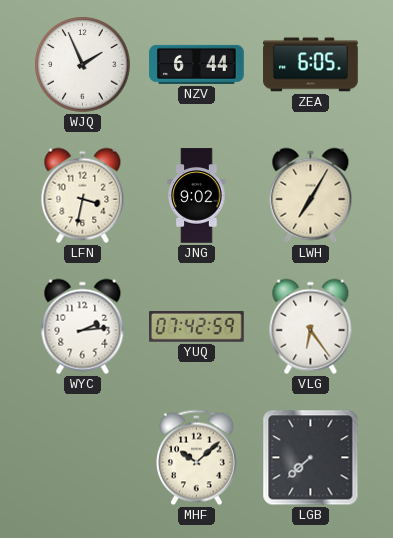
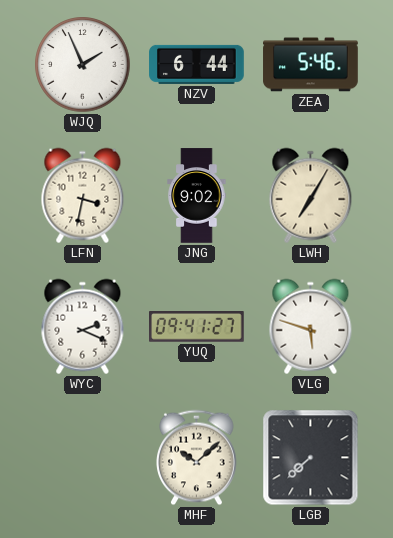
ZEA: 6:05 -> 5:46 (311, 65)
WYC: 2:14 -> 2:19 (83, 327)
YUQ: 07:42 -> 09:41 (197, 327)
VLG: 6:24 -> 5:48 (311, 327)
